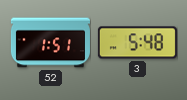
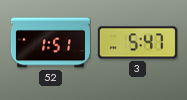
3: 5:48 -> 5:47 (137, 43)
